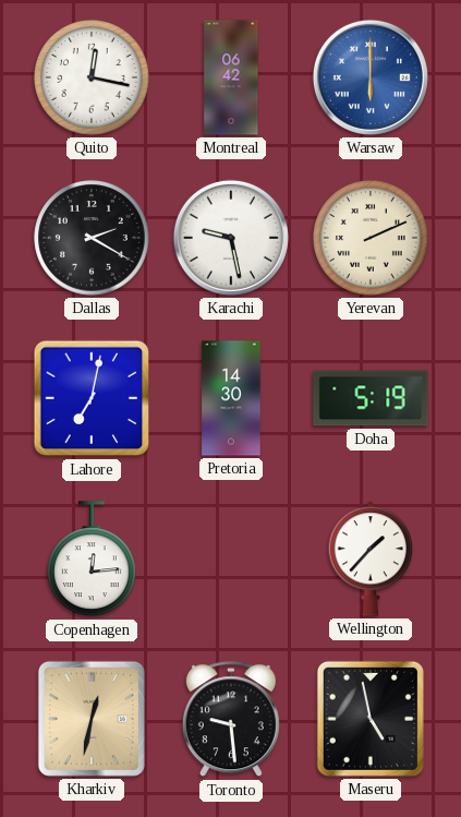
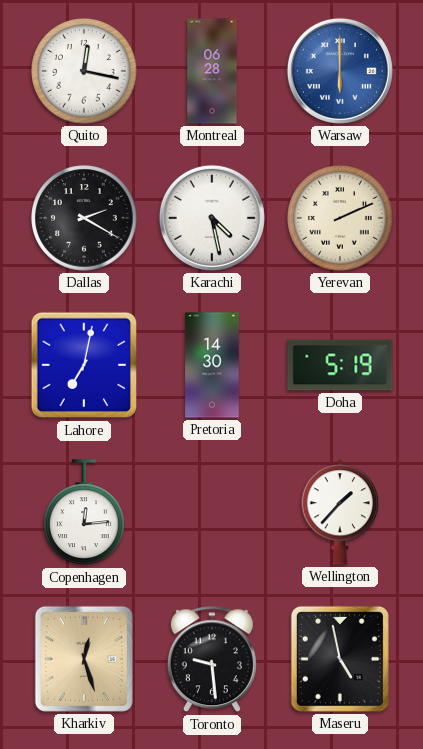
Montreal: 06:42 -> 06:28 (212, 71)
Karachi: 9:28 -> 4:28 (212, 218)
Kharkiv: 12:32 -> 12:27 (84, 659)
